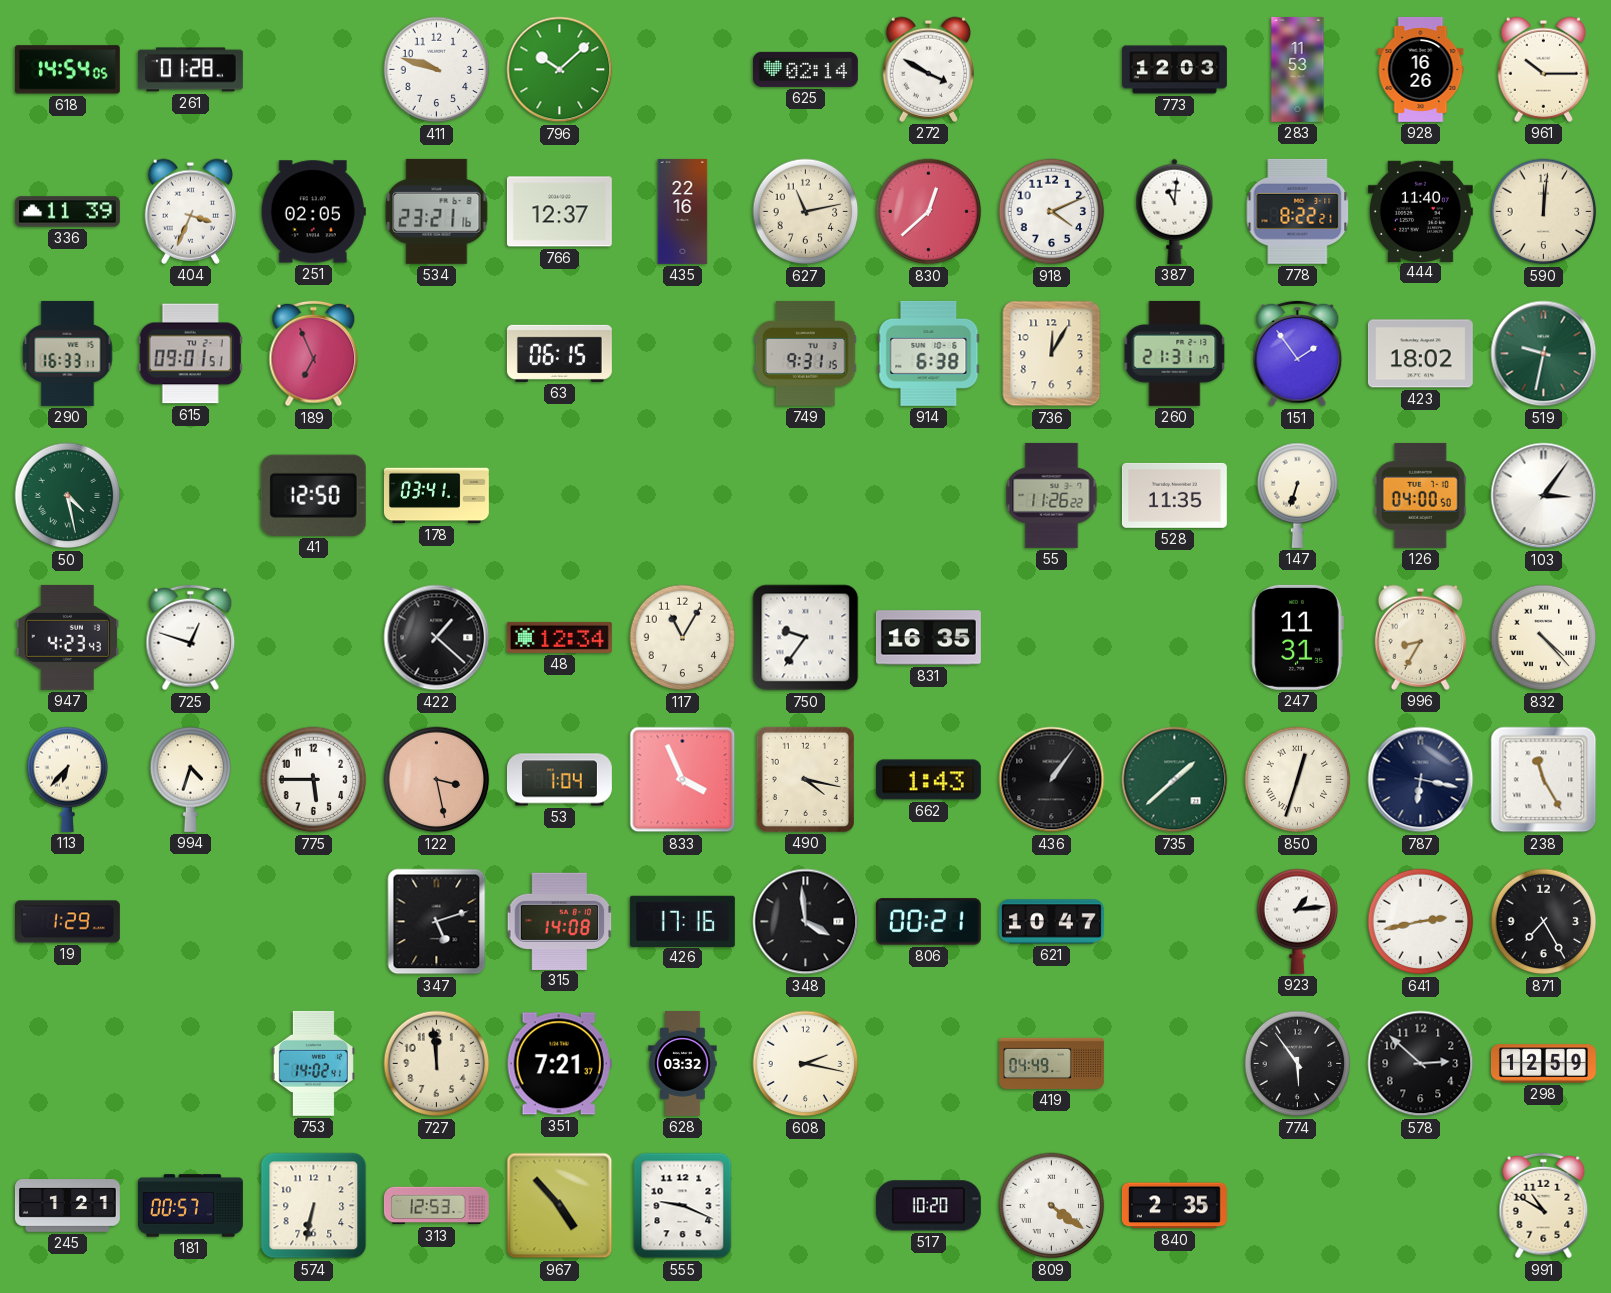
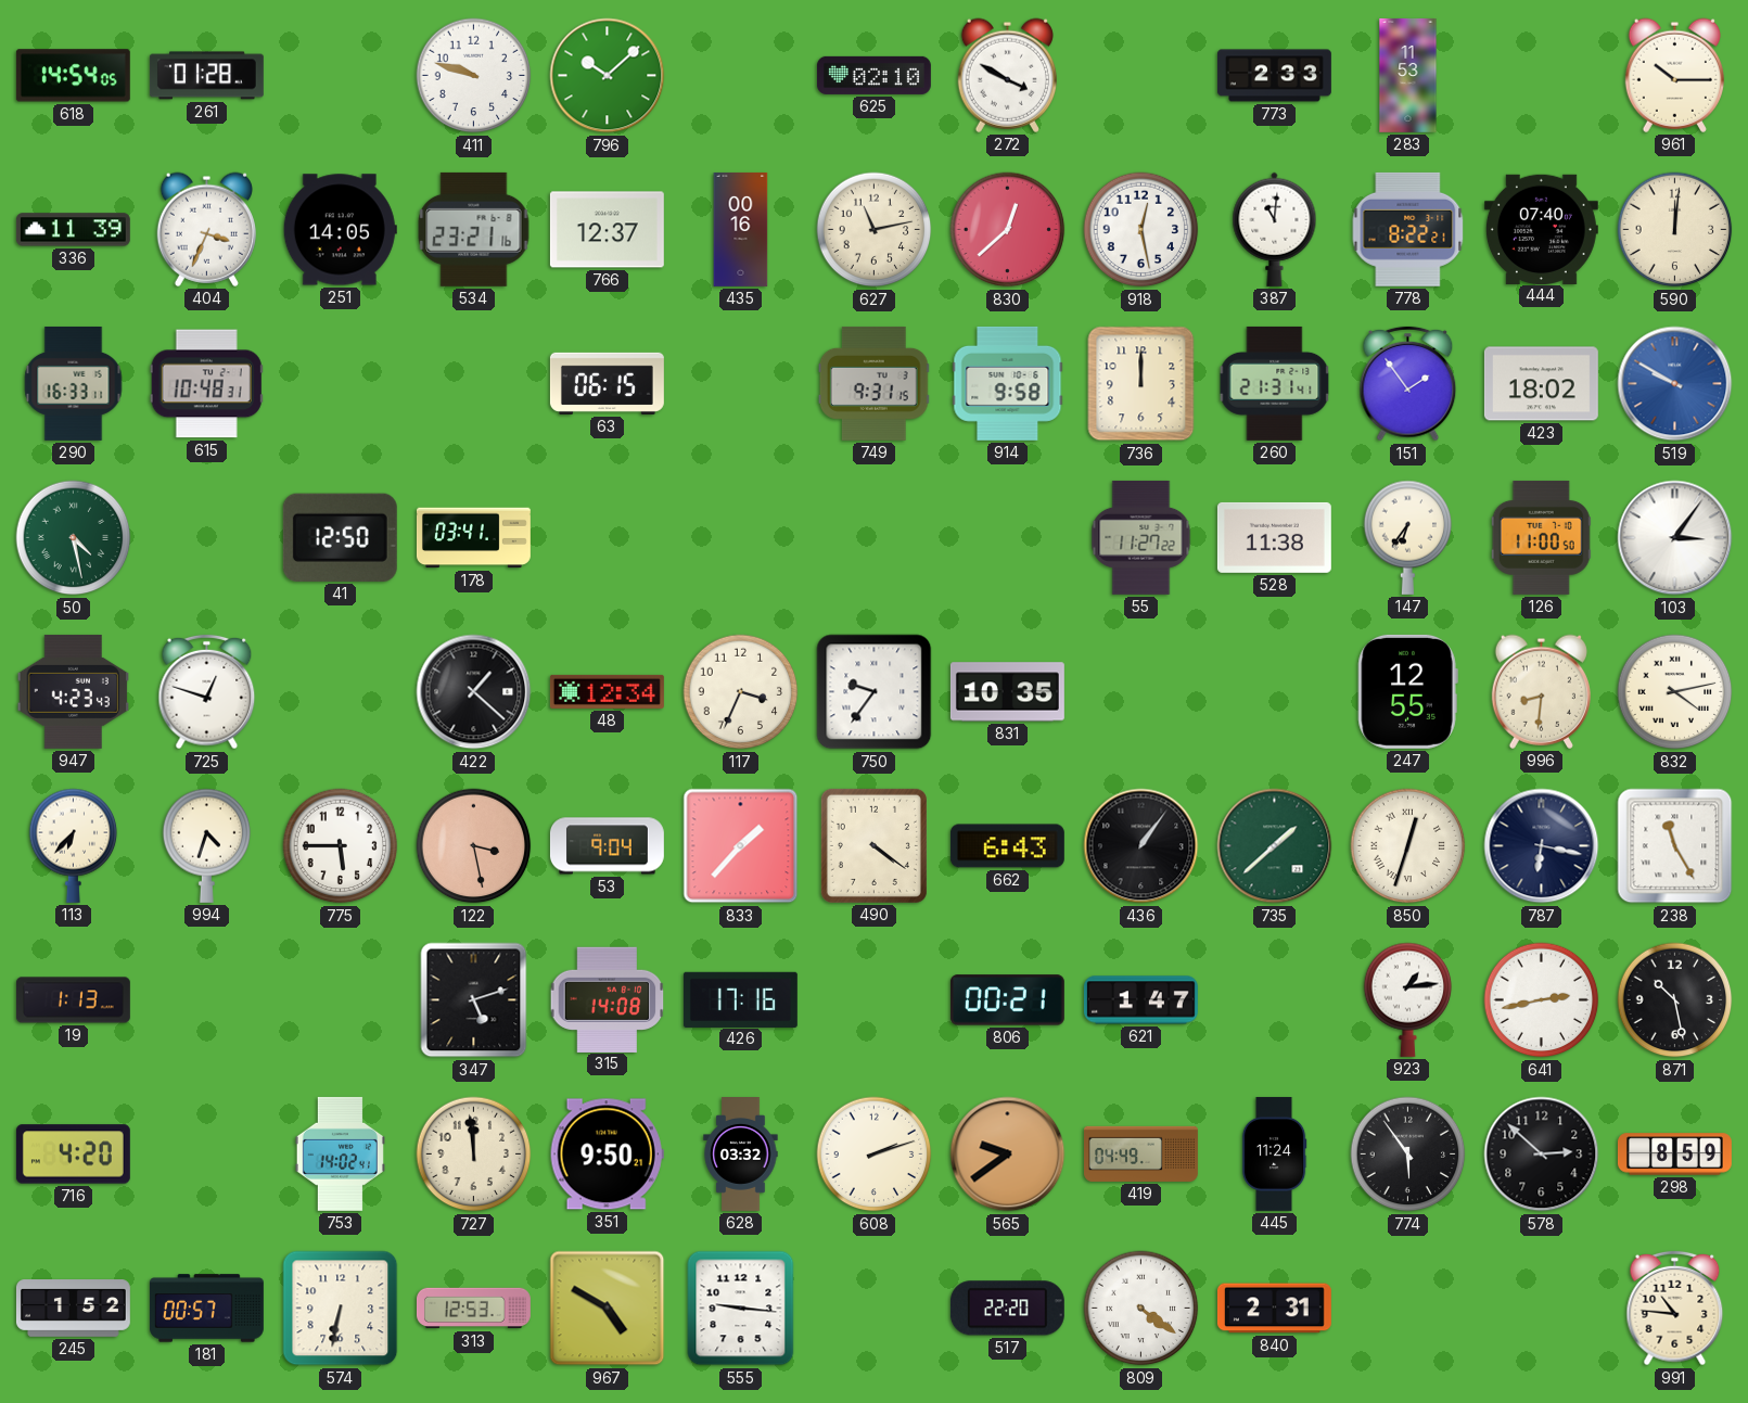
625: 02:14 -> 02:10 (873, 75)
773: 12:03 -> 2:33 (1274, 76)
928: 16:26 -> none (1421, 69)
251: 02:05 -> 14:05 (340, 230)
435: 22:16 -> 00:16 (741, 229)
918: 4:11 -> 12:28 (1141, 230)
444: 11:40 -> 07:40 (1541, 229)
615: 09:01 -> 10:48 (206, 384)
189: 6:56 -> none (314, 354)
914: 6:38 -> 9:58 (1008, 383)
736: 12:05 -> 12:00 (1141, 384)
260: 21:31:17 -> 21:31:41 (1275, 383)
519: 9:32 -> 9:50 (1675, 384)
519 dial: green -> blue (1675, 384)
55: 11:26 -> 11:27 (1141, 537)
528: 11:35 -> 11:38 (1274, 537)
147: 6:33 -> 6:36 (1408, 537)
126: 04:00 -> 11:00 (1541, 537)
117: 11:05 -> 3:34 (741, 692)
831: 16:35 -> 10:35 (1007, 692)
247: 11:31 -> 12:55 (1407, 691)
996: 8:35 -> 8:31 (1541, 691)
832: 4:23 -> 4:13 (1675, 692)
53: 1:04 -> 9:04 (607, 846)
833: 3:56 -> 1:37 (741, 846)
490: 4:17 -> 4:21 (873, 845)
662: 1:43 -> 6:43 (1007, 846)
19: 1:29 -> 1:13 (73, 1000)
348: 3:59 -> none (806, 922)
621: 10:47 -> 1:47 (1140, 1000)
871: 7:25 -> 10:28 (1675, 1000)
716: none -> 4:20 (73, 1155)
351: 7:21 -> 9:50 (607, 1155)
608: 2:17 -> 2:12 (875, 1155)
565: none -> 9:39 (1008, 1155)
445: none -> 11:24 (1274, 1153)
298: 12:59 -> 8:59 (1674, 1155)
245: 1:21 -> 1:52 (73, 1309)
967: 4:53 -> 4:50 (608, 1309)
555: 9:19 -> 9:16 (741, 1309)
517: 10:20 -> 22:20 (1007, 1309)
840: 2:35 -> 2:31 (1274, 1309)
991: 10:50 -> 10:46 (1675, 1309)
